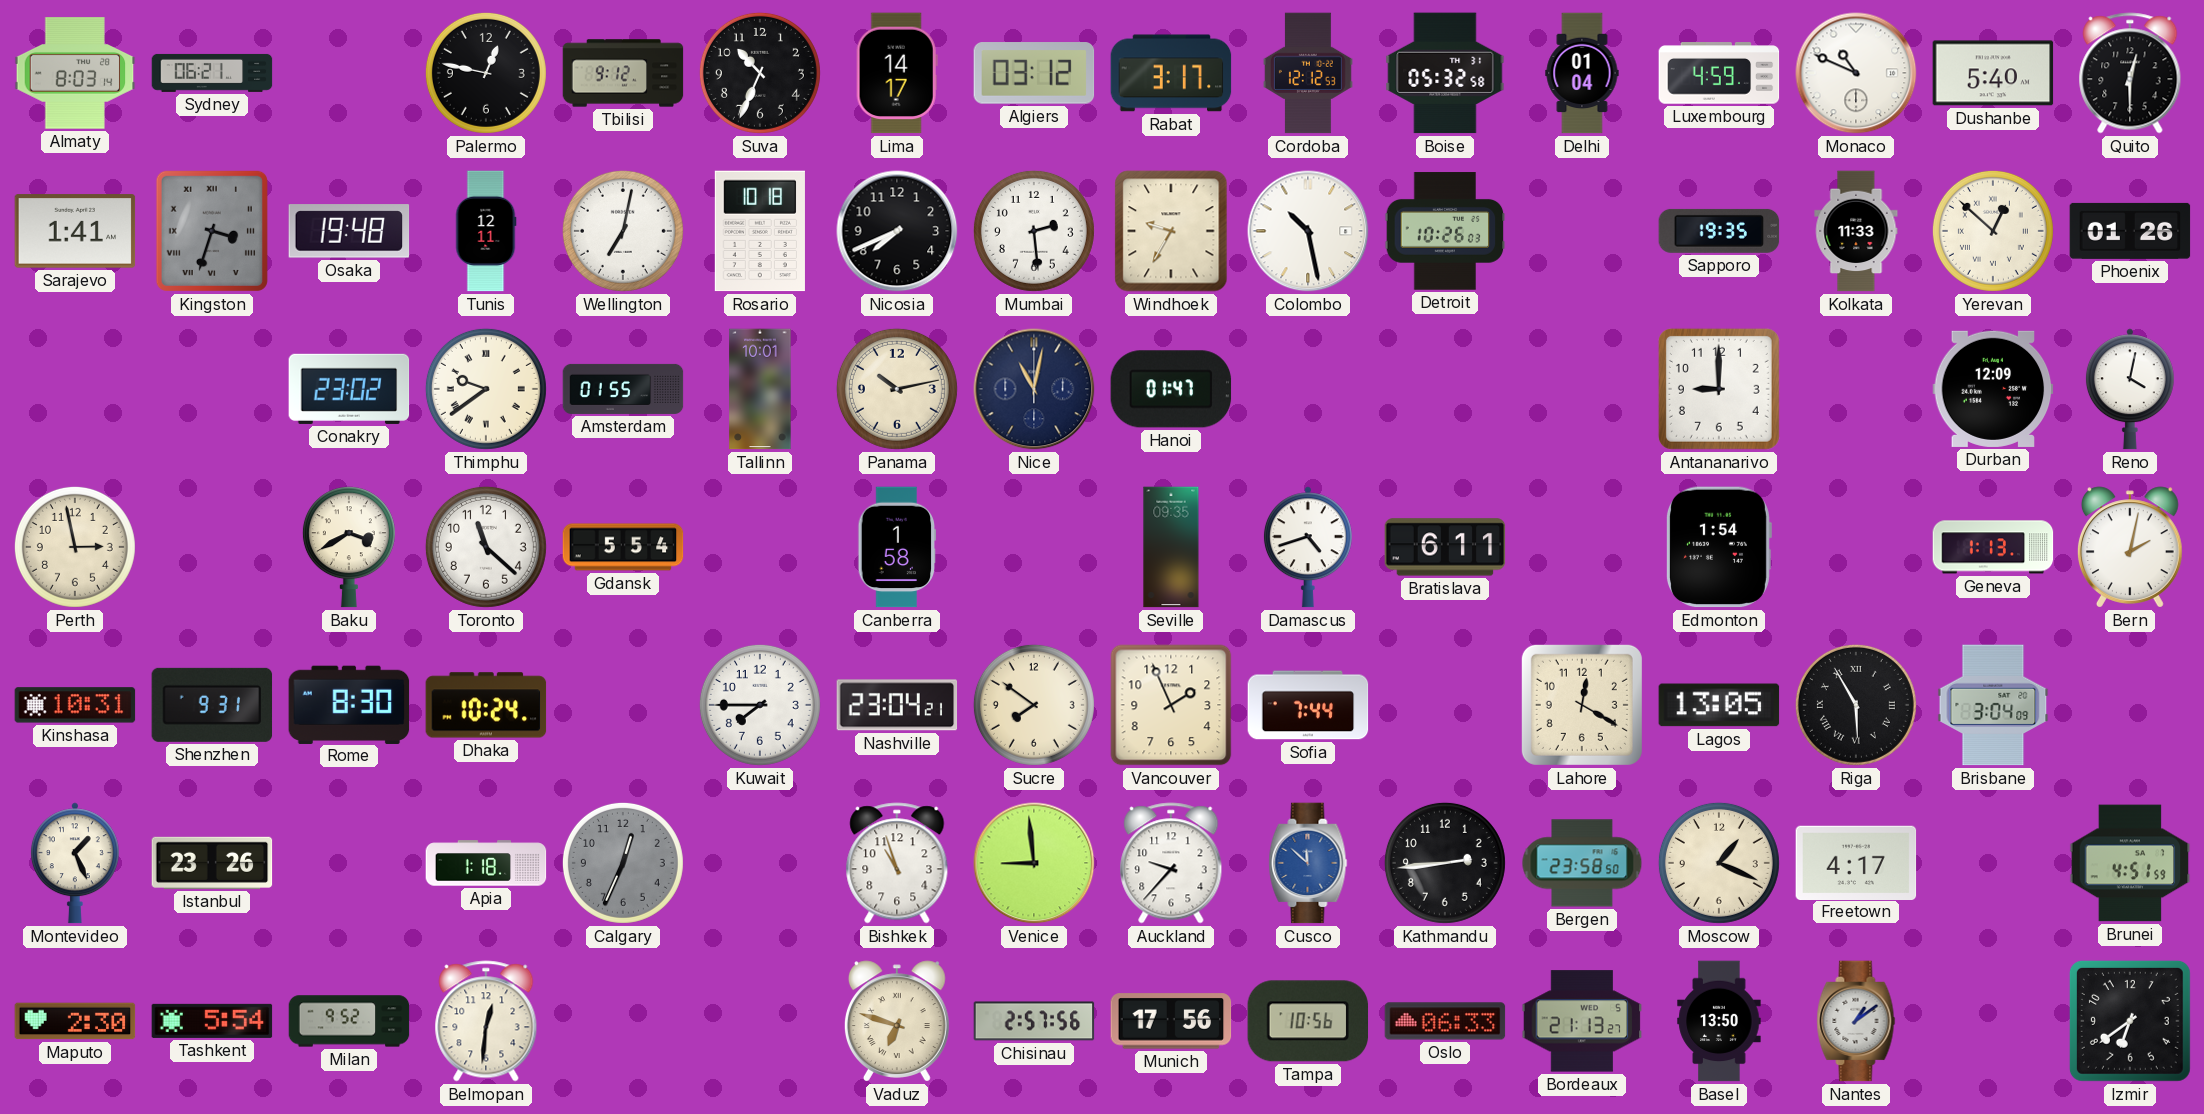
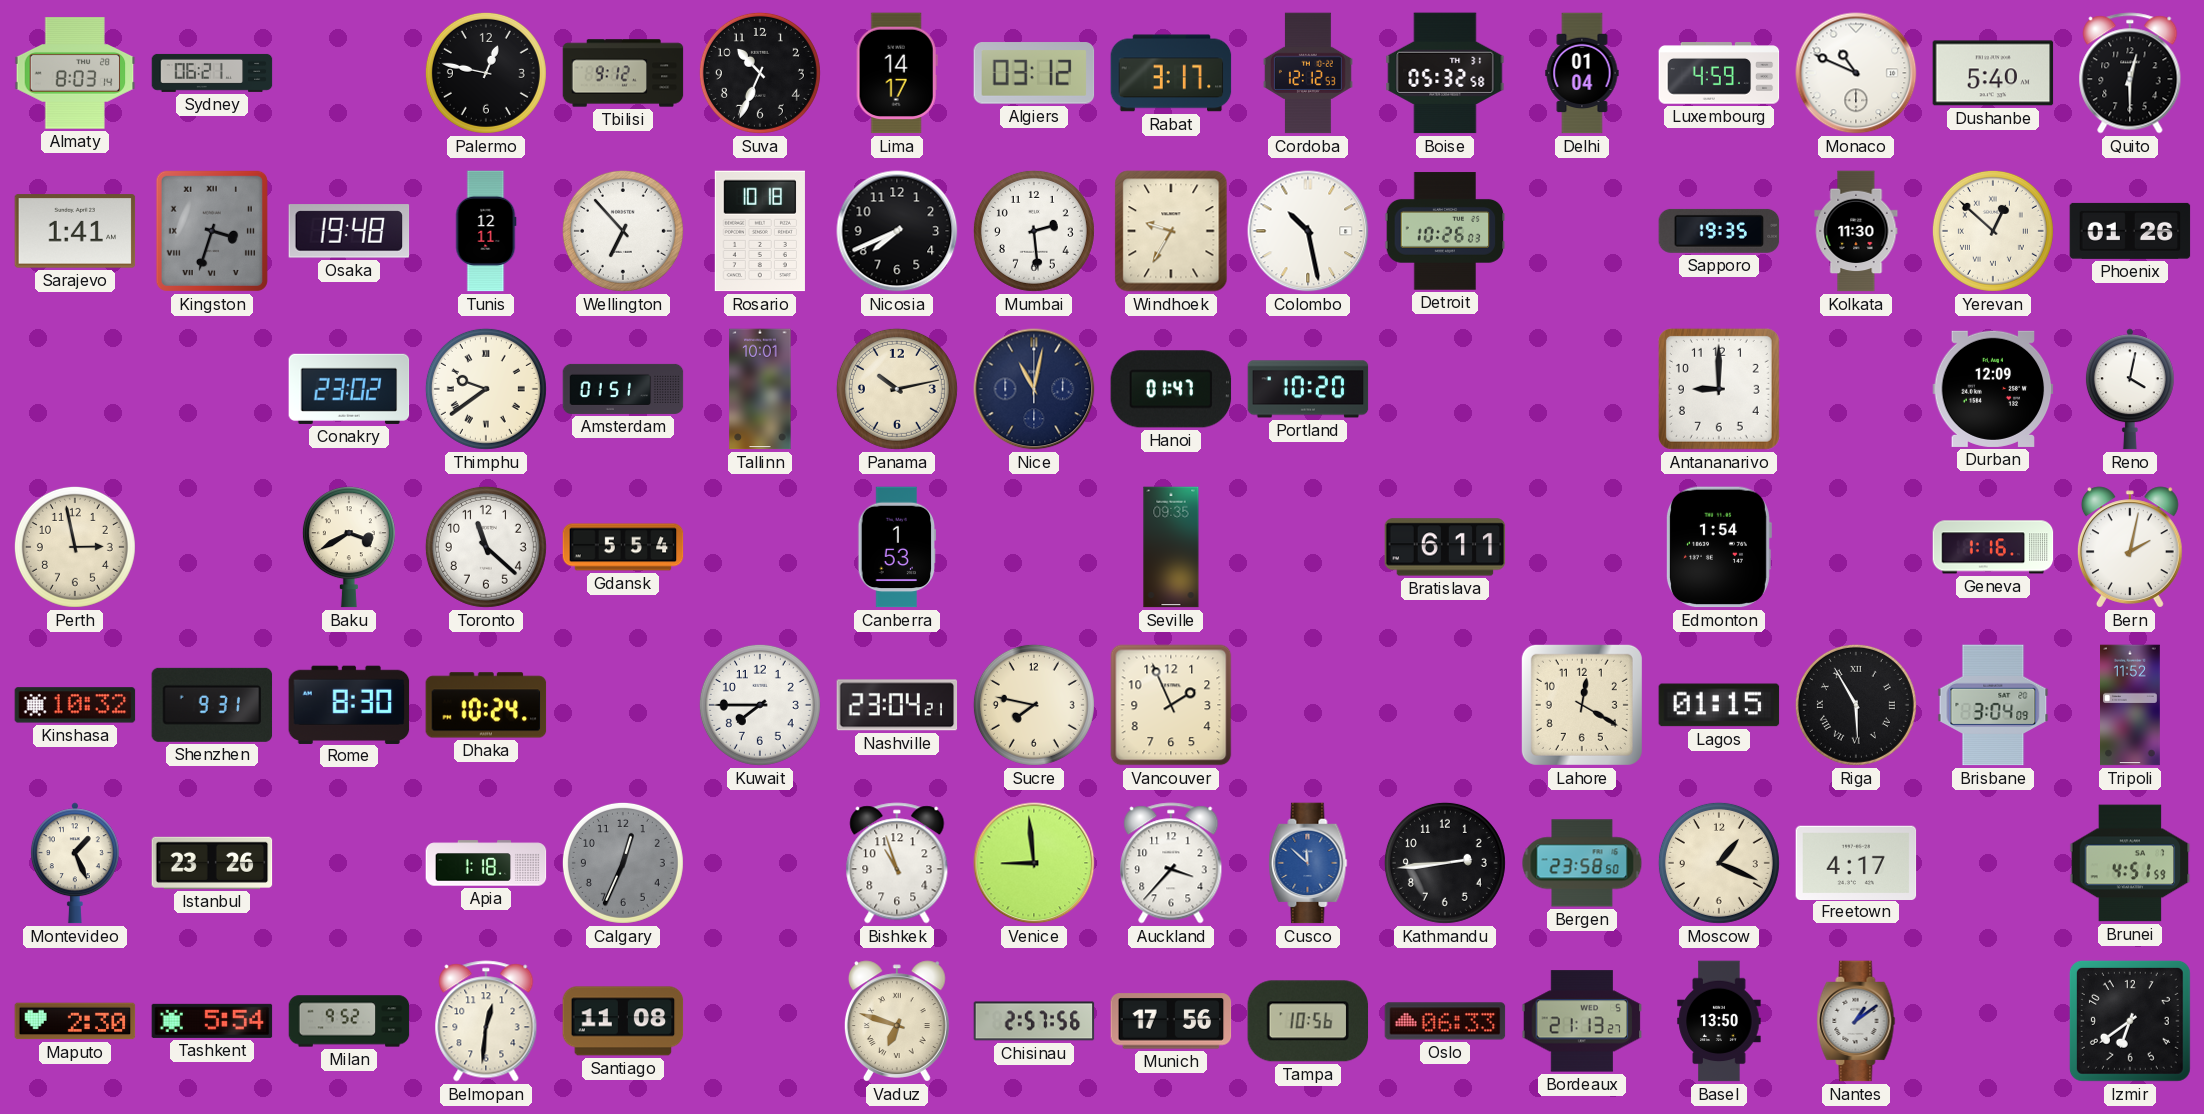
Wellington: 7:02 -> 6:53 (623, 231)
Kolkata: 11:33 -> 11:30 (1856, 231)
Amsterdam: 01:55 -> 01:51 (623, 389)
Portland: none -> 10:20 (1308, 389)
Canberra: 1:58 -> 1:53 (897, 547)
Damascus: 4:42 -> none (1308, 547)
Geneva: 1:13 -> 1:16 (1993, 547)
Kinshasa: 10:31 -> 10:32 (75, 705)
Sucre: 7:51 -> 7:47 (1034, 705)
Sofia: 7:44 -> none (1308, 705)
Lagos: 13:05 -> 01:15 (1719, 705)
Tripoli: none -> 11:52 (2131, 705)
Auckland: 9:37 -> 3:37 (1171, 863)
Santiago: none -> 11:08 (623, 1021)
